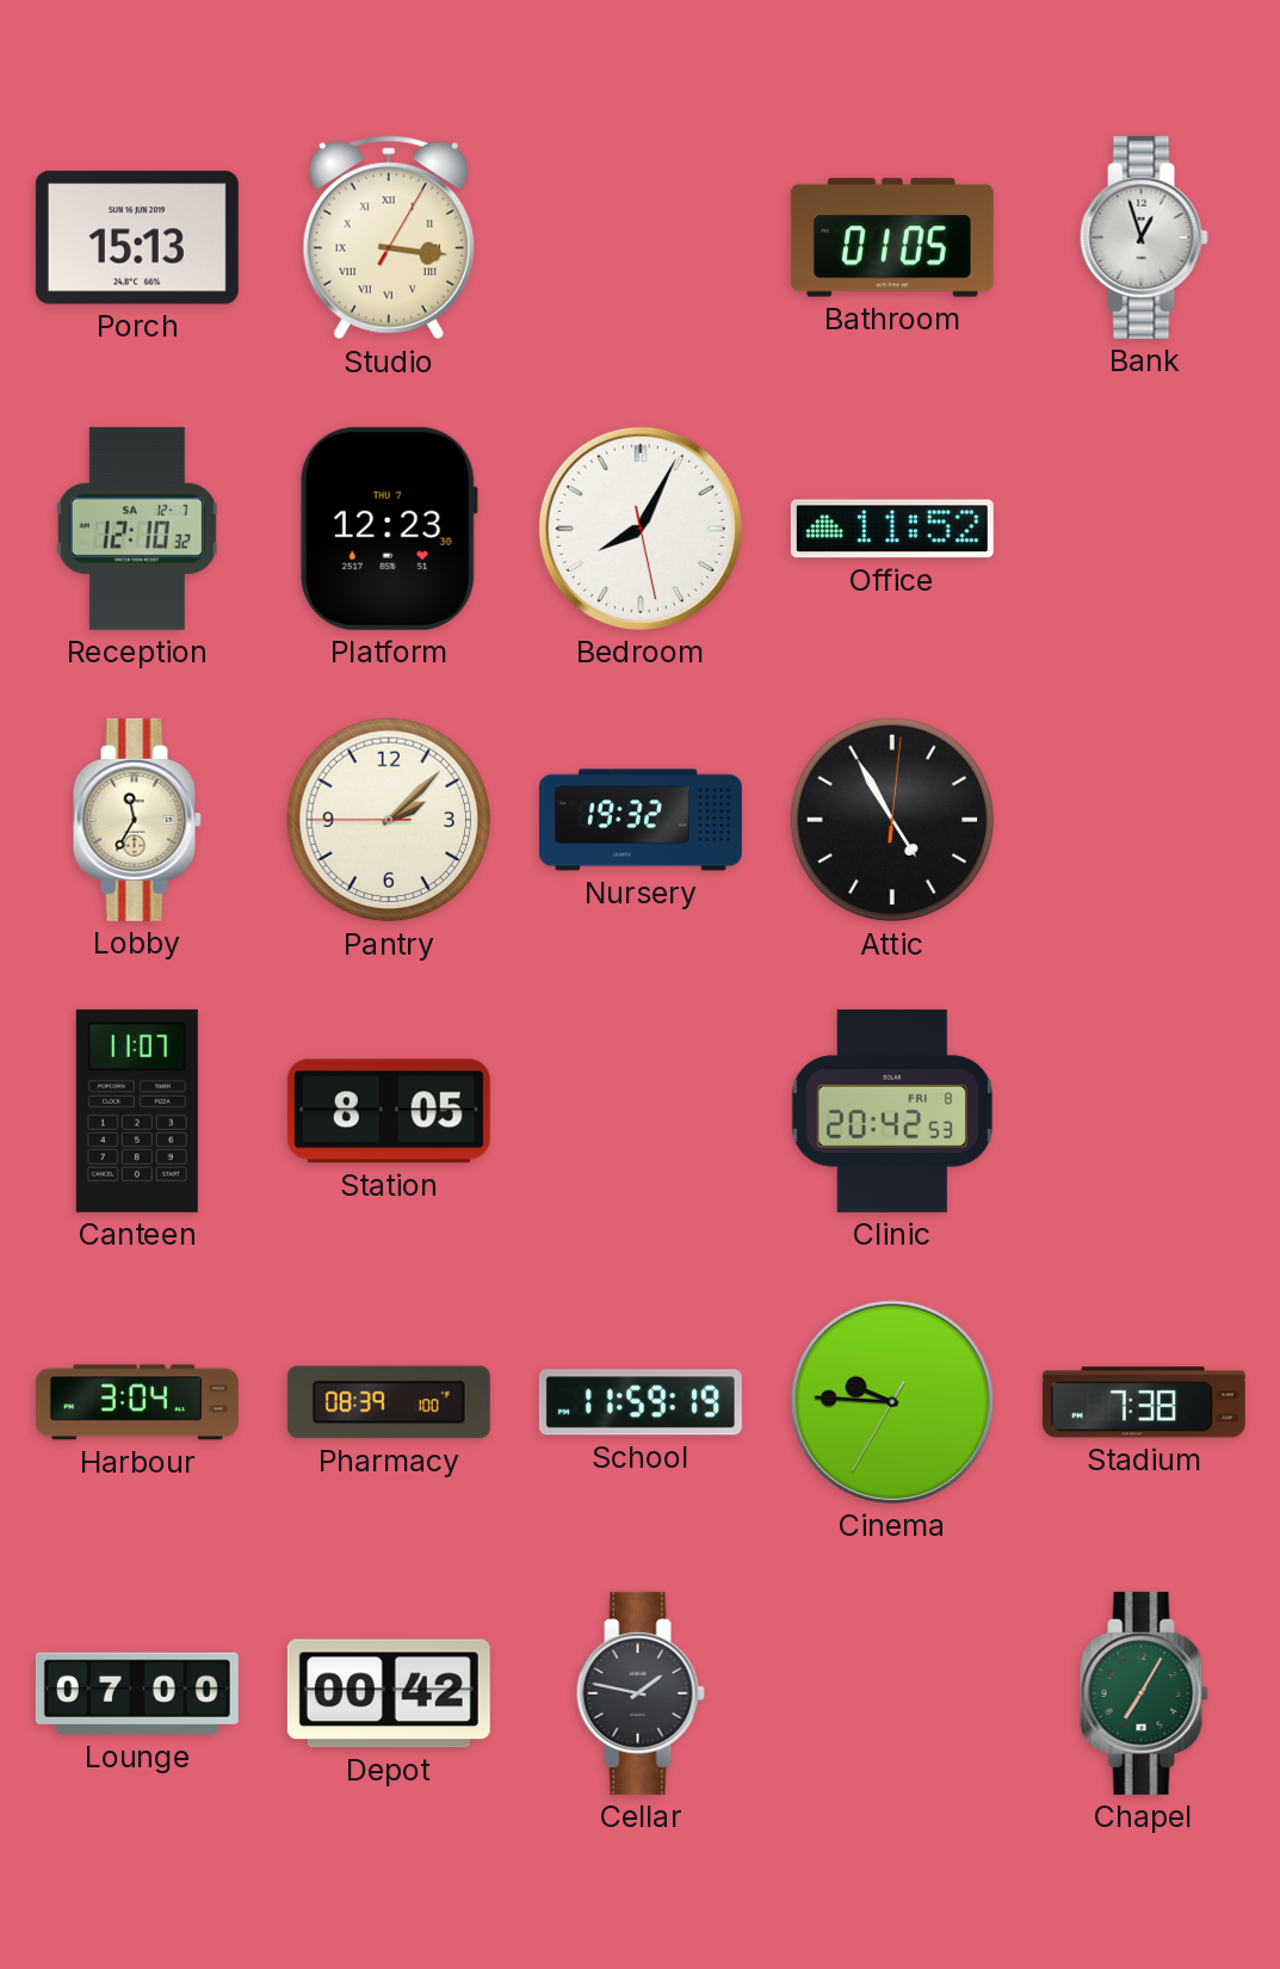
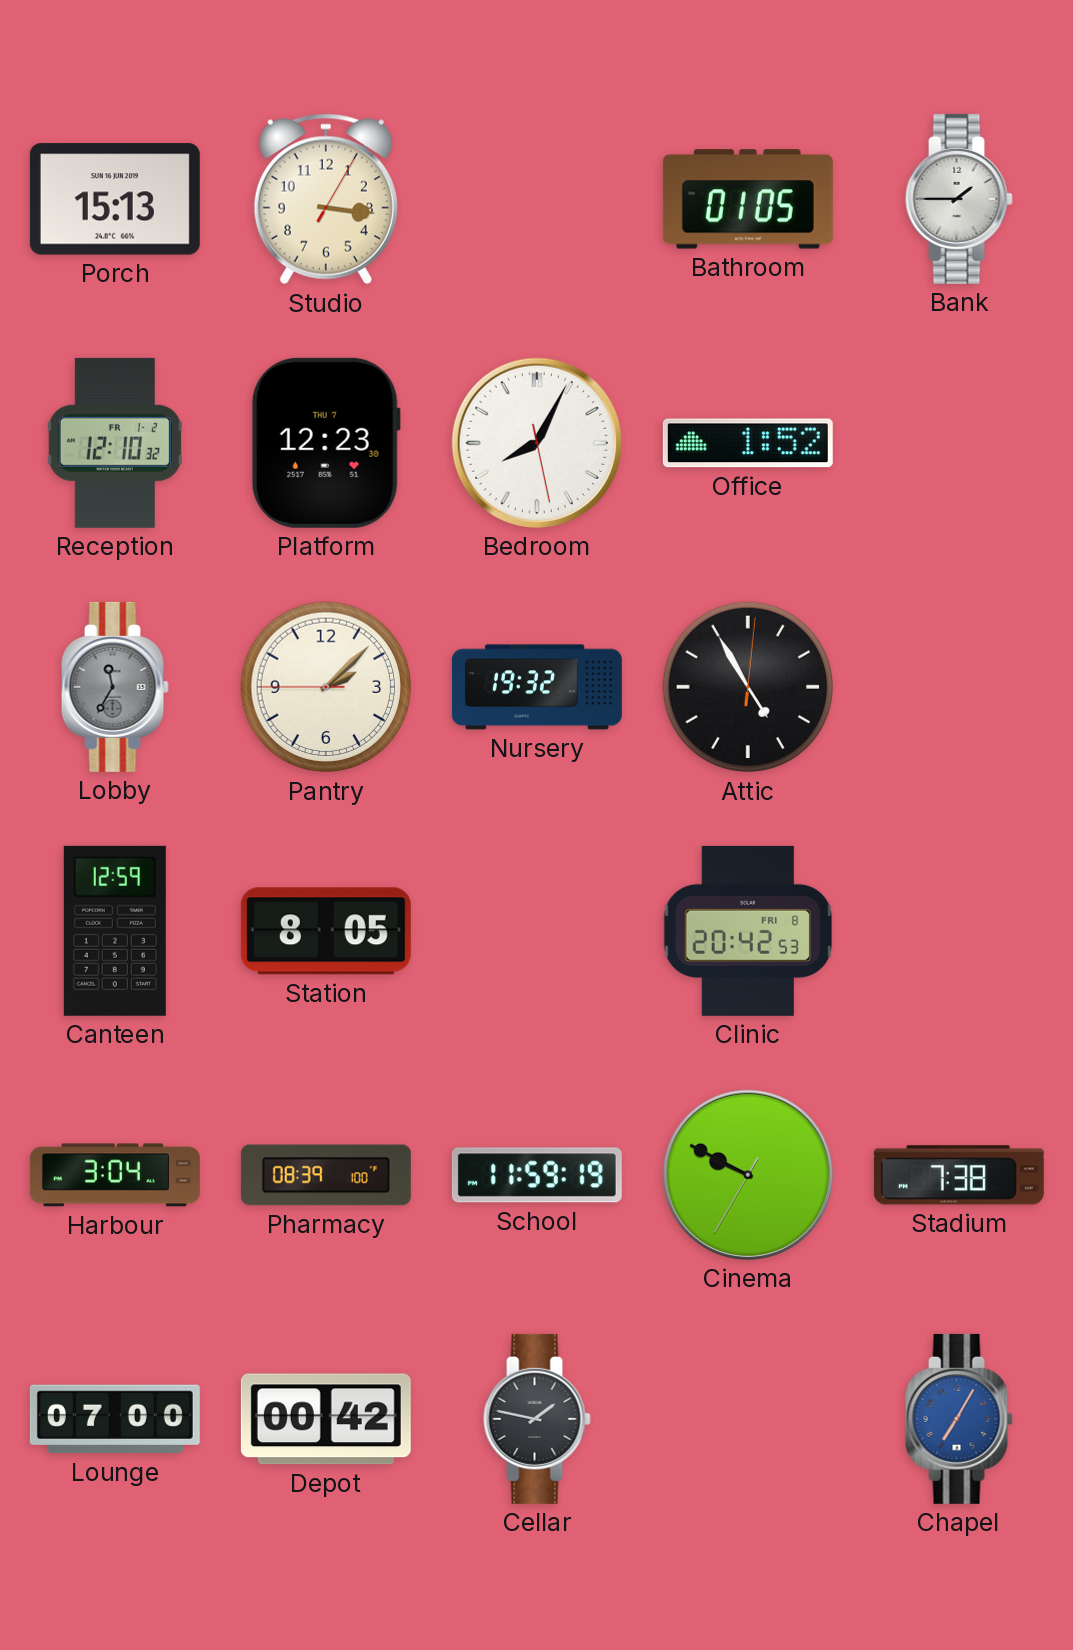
Studio numerals: Roman -> Arabic (326, 199)
Bank: 12:57 -> 1:45 (959, 199)
Reception date: SA 12-7 -> FR 1-2 (115, 443)
Office: 11:52 -> 1:52 (748, 443)
Lobby dial: cream -> grey (115, 687)
Canteen: 11:07 -> 12:59 (115, 931)
Cinema: 9:45 -> 9:49 (748, 1175)
Chapel dial: green -> blue (959, 1419)
